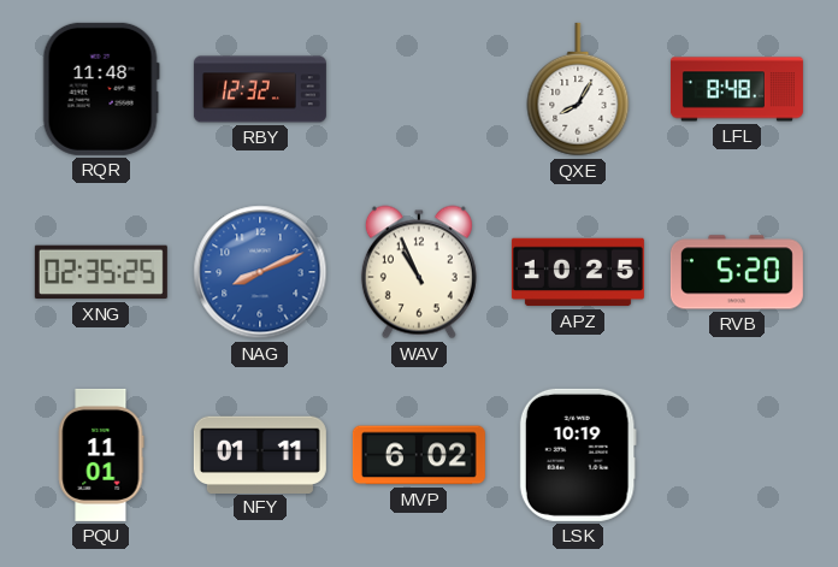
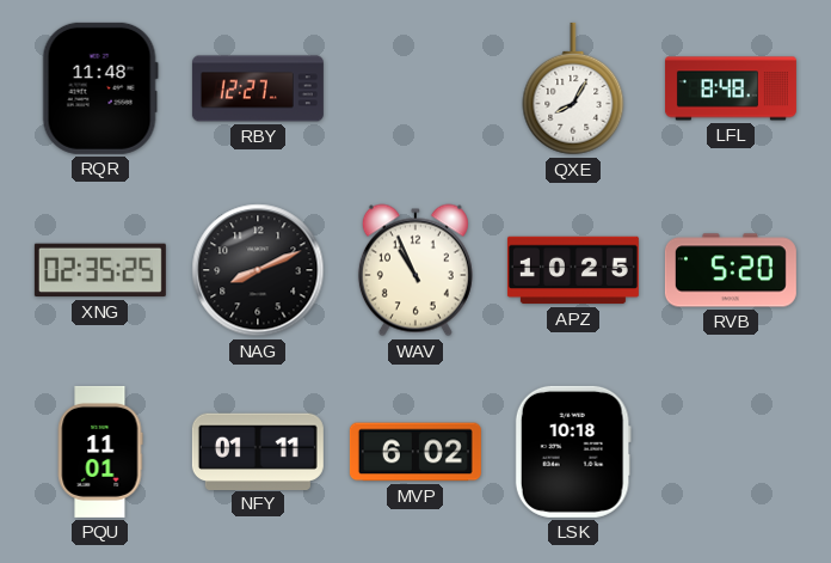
RBY: 12:32 -> 12:27 (258, 88)
NAG dial: blue -> black (258, 270)
LSK: 10:19 -> 10:18 (573, 452)
